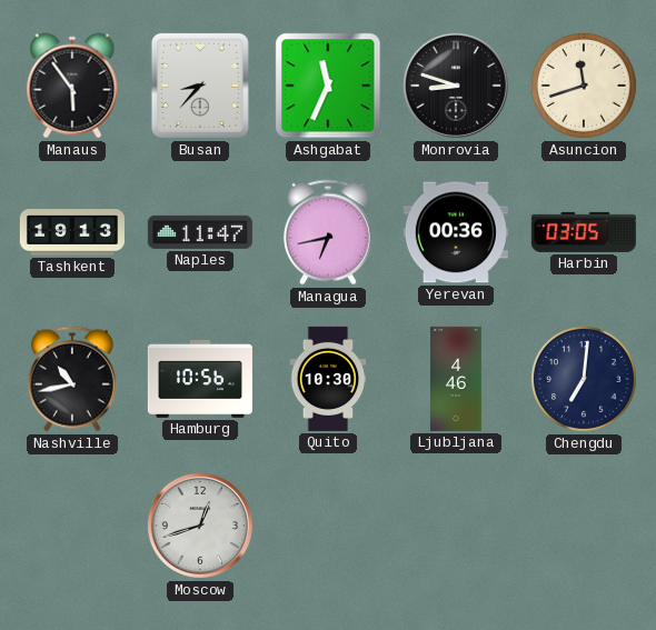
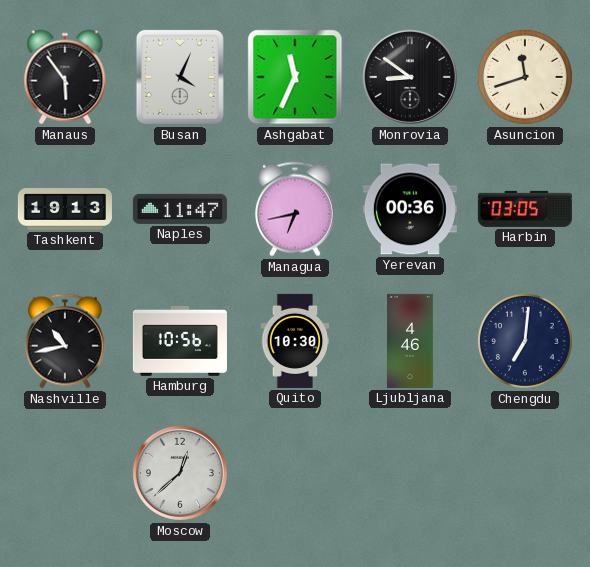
Busan: 8:37 -> 4:04 (180, 77)
Monrovia: 8:48 -> 8:51 (410, 77)
Moscow: 12:42 -> 12:38 (180, 473)
